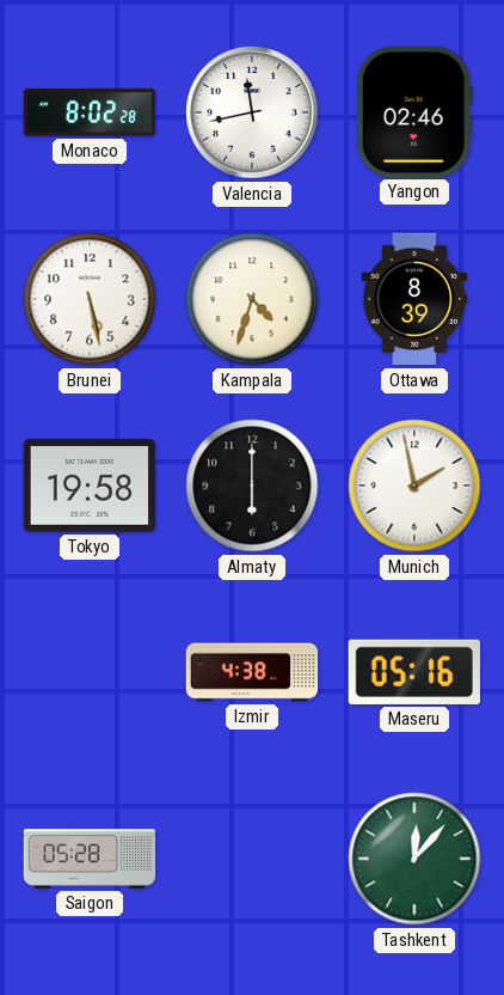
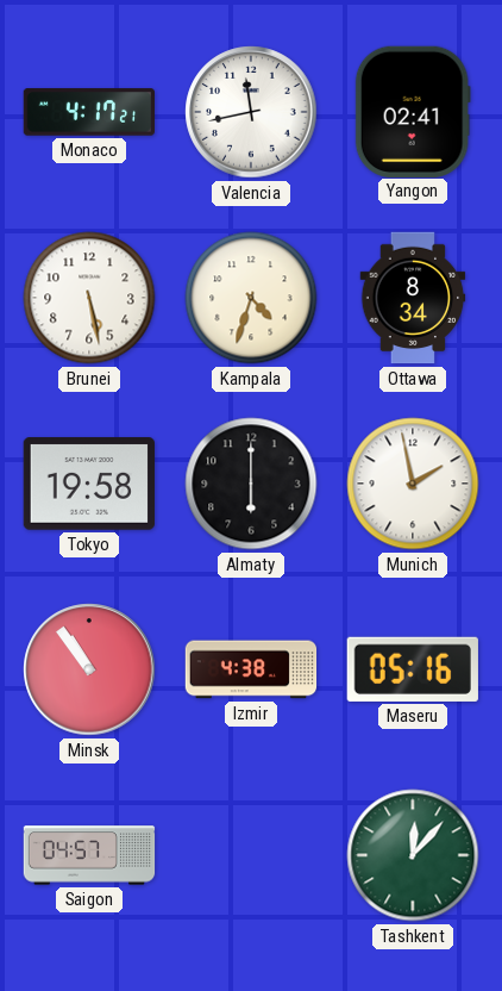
Monaco: 8:02 -> 4:17 (88, 112)
Yangon: 02:46 -> 02:41 (413, 111)
Ottawa: 8:39 -> 8:34 (413, 298)
Minsk: none -> 10:54 (89, 669)
Saigon: 05:28 -> 04:57 (89, 855)
